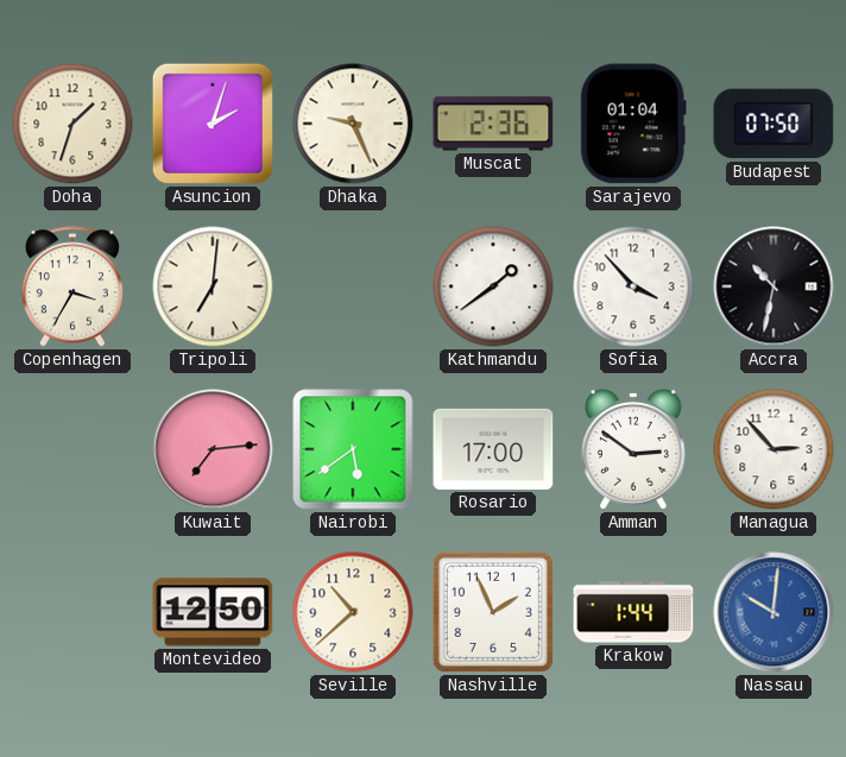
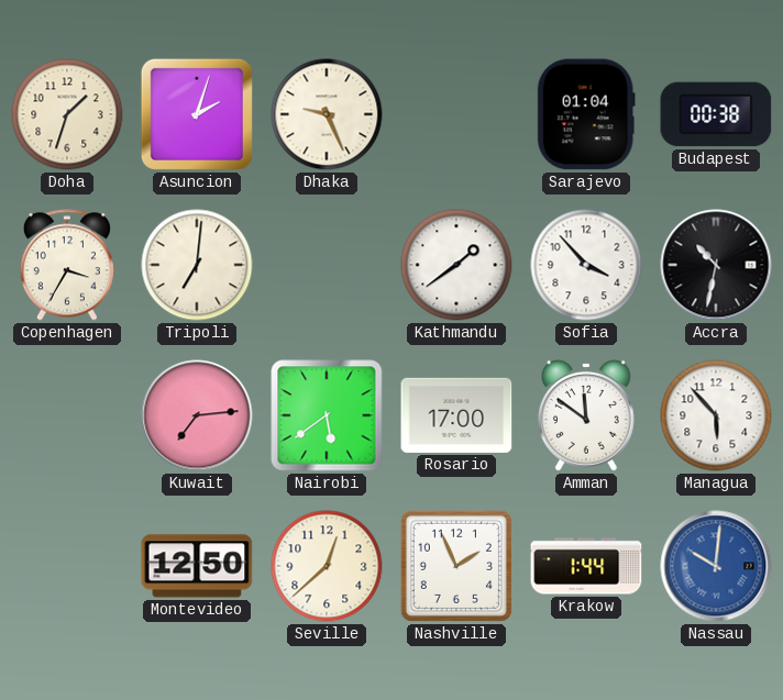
Muscat: 2:36 -> none (493, 124)
Budapest: 07:50 -> 00:38 (716, 114)
Amman: 2:51 -> 11:51 (586, 415)
Managua: 2:53 -> 5:53 (716, 415)
Seville: 10:38 -> 12:38 (327, 566)
